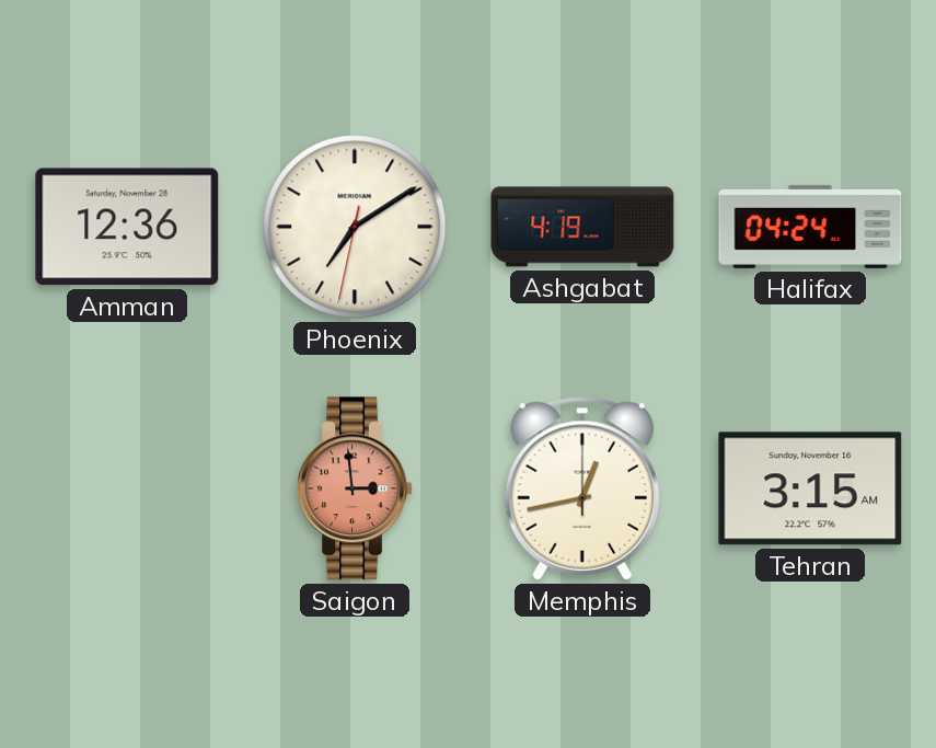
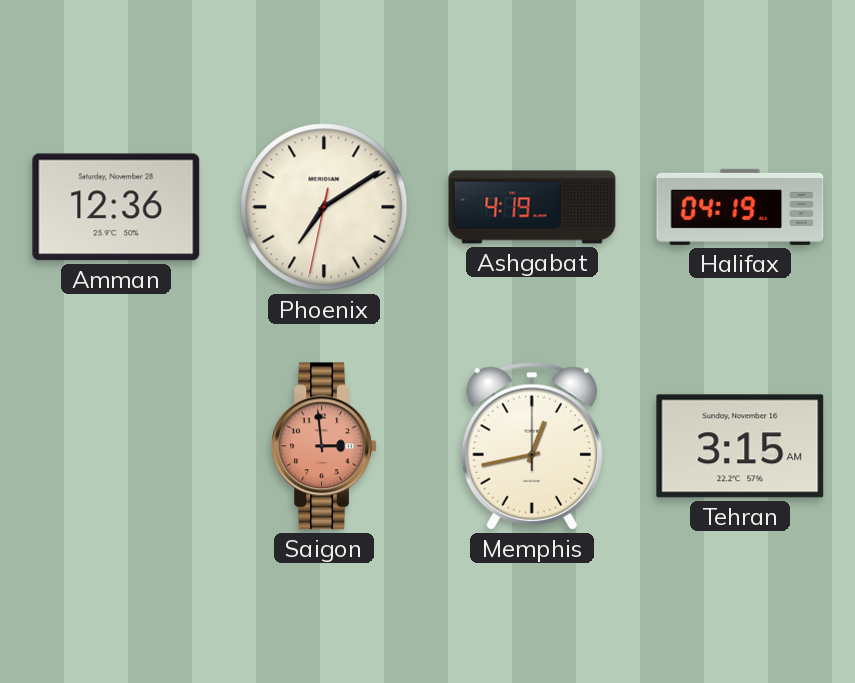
Halifax: 04:24 -> 04:19 (740, 207)
